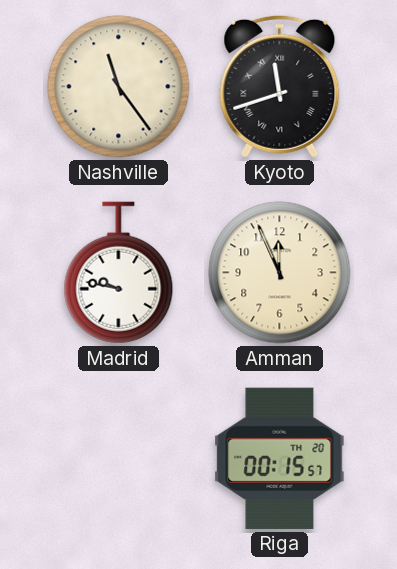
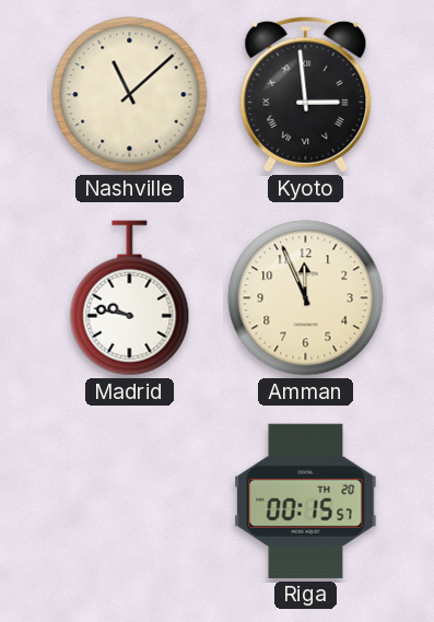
Nashville: 11:24 -> 11:08 (130, 95)
Kyoto: 11:42 -> 2:59 (306, 94)
